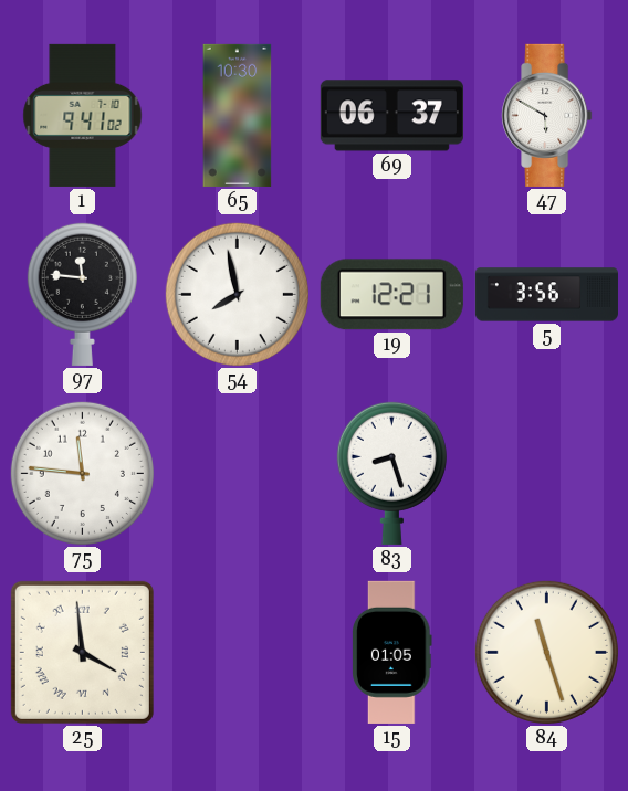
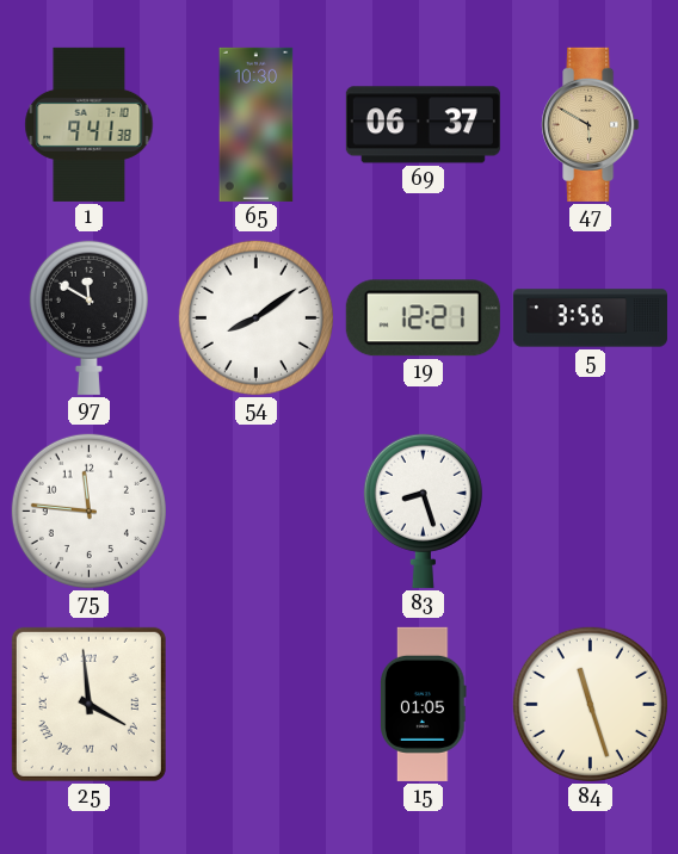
1: 9:41:02 -> 9:41:38 (90, 124)
47 dial: white -> champagne (591, 124)
97: 11:46 -> 11:50 (88, 317)
54: 7:58 -> 8:09 (255, 317)
